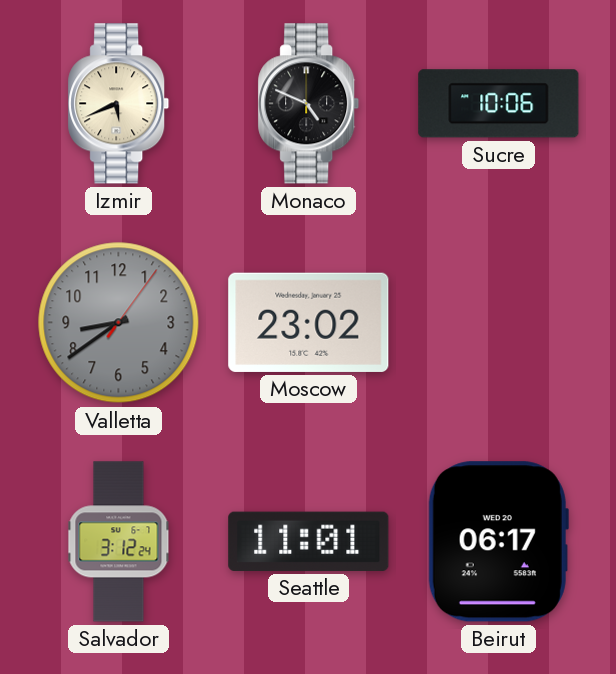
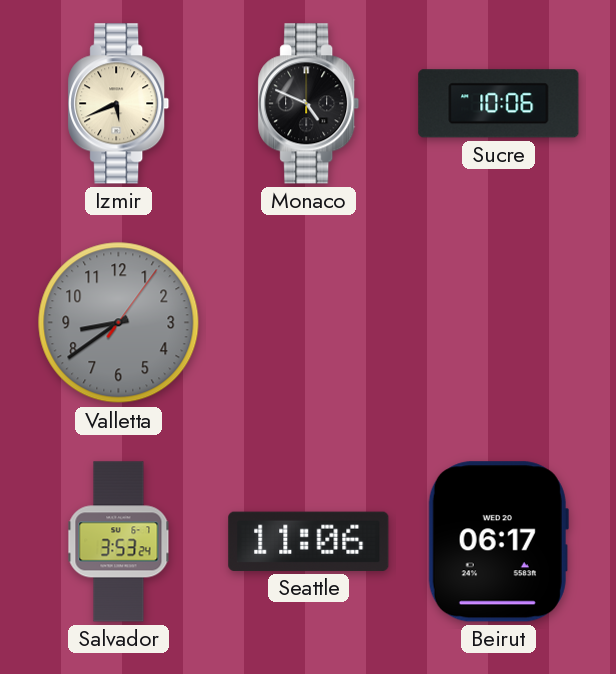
Moscow: 23:02 -> none (309, 322)
Salvador: 3:12 -> 3:53 (119, 542)
Seattle: 11:01 -> 11:06 (309, 541)
